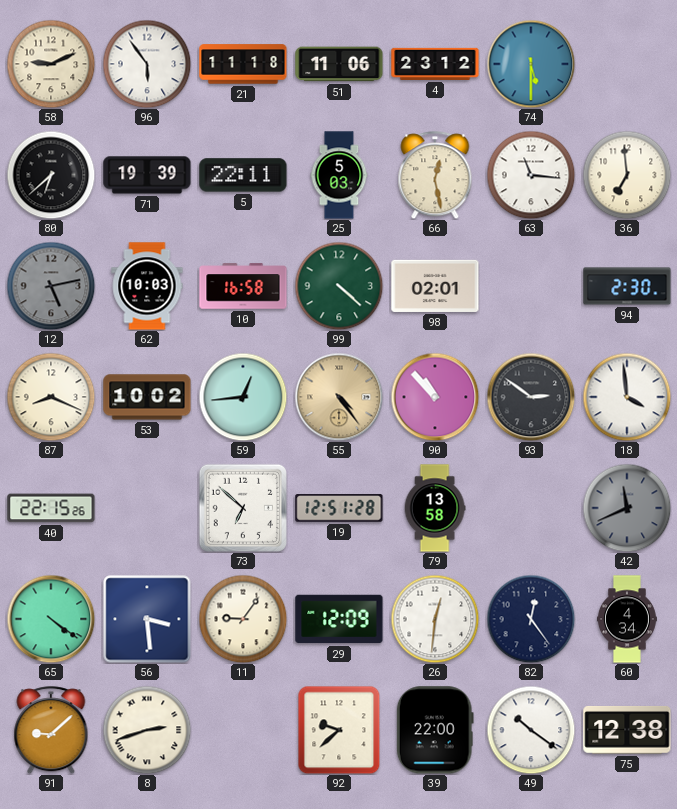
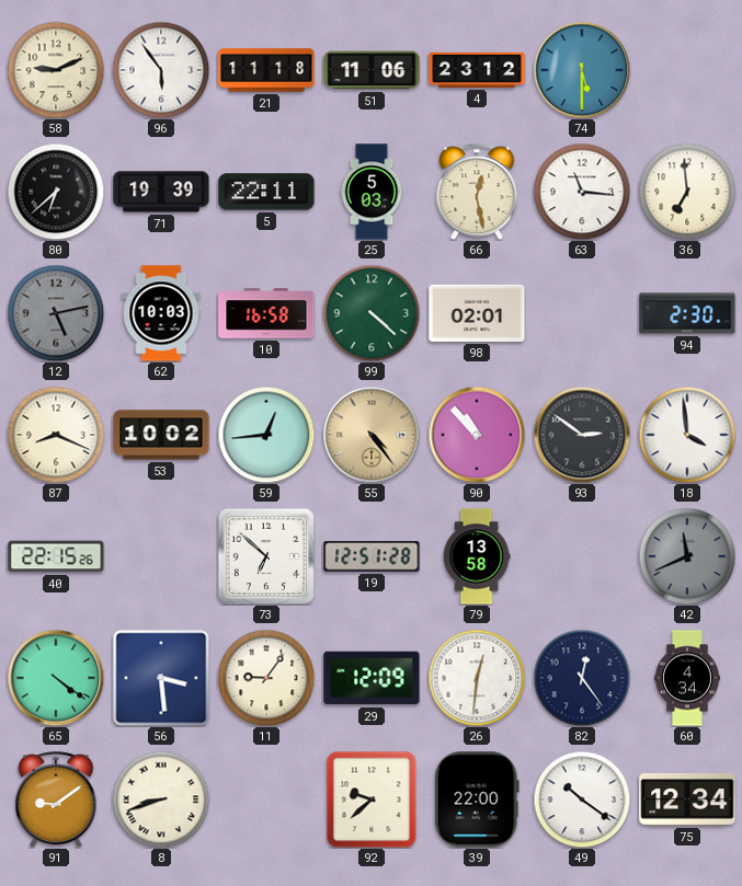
91: 9:08 -> 9:09 (56, 799)
8: 2:42 -> 8:42 (161, 799)
75: 12:38 -> 12:34 (687, 799)
